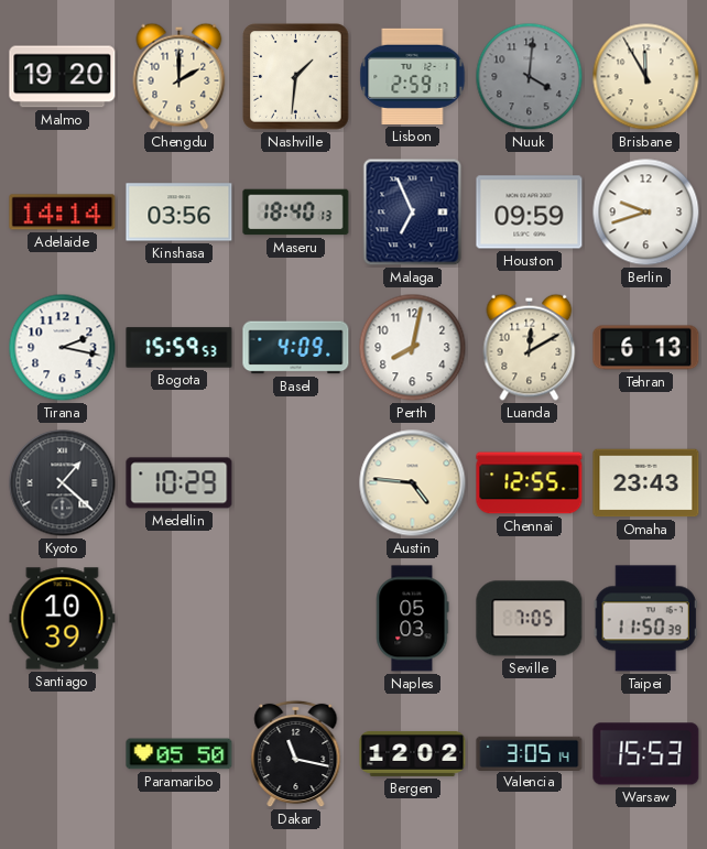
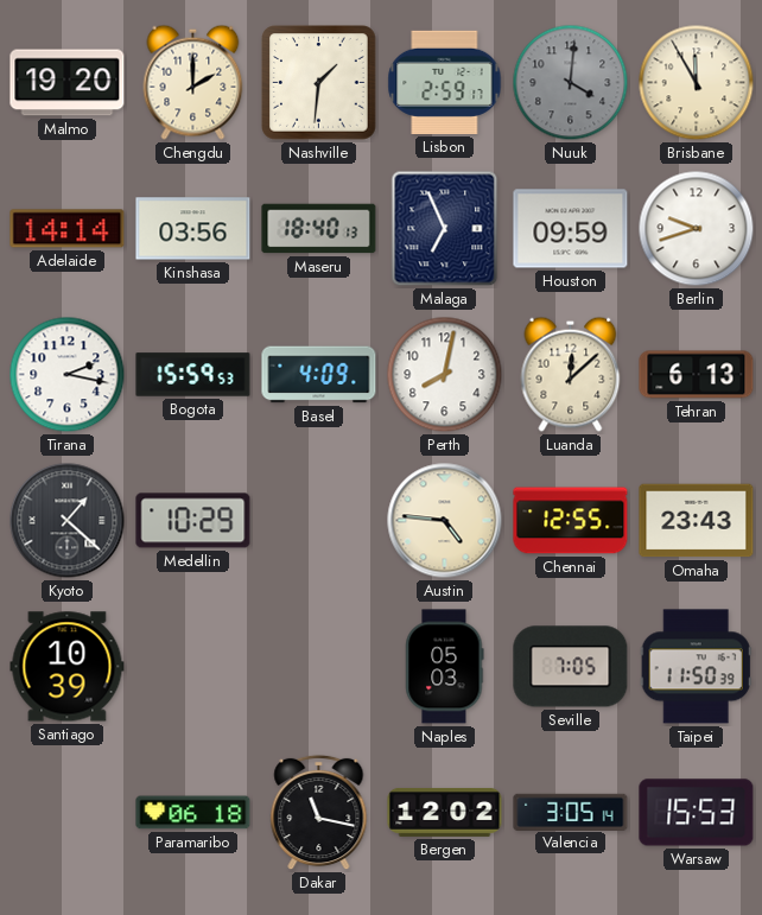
Luanda: 12:10 -> 12:08 (571, 374)
Paramaribo: 05:50 -> 06:18 (193, 813)
